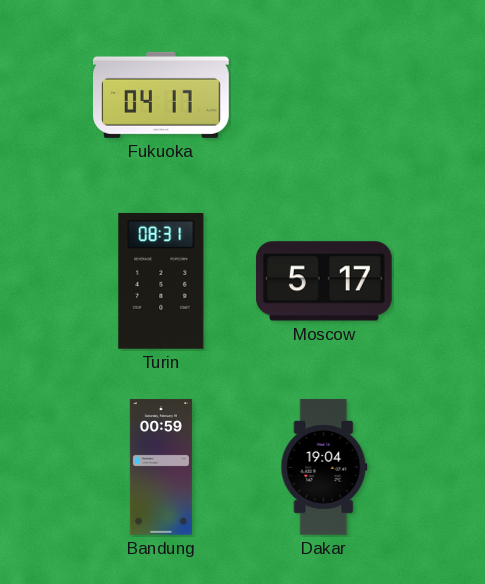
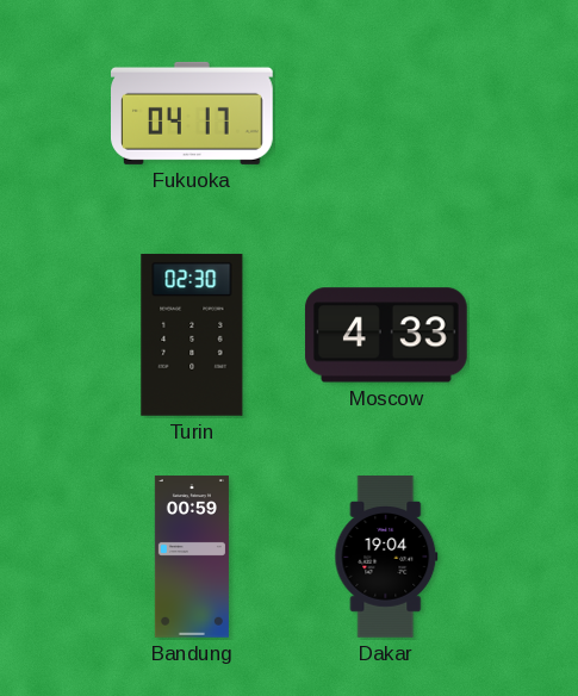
Turin: 08:31 -> 02:30 (192, 335)
Moscow: 5:17 -> 4:33 (386, 335)
